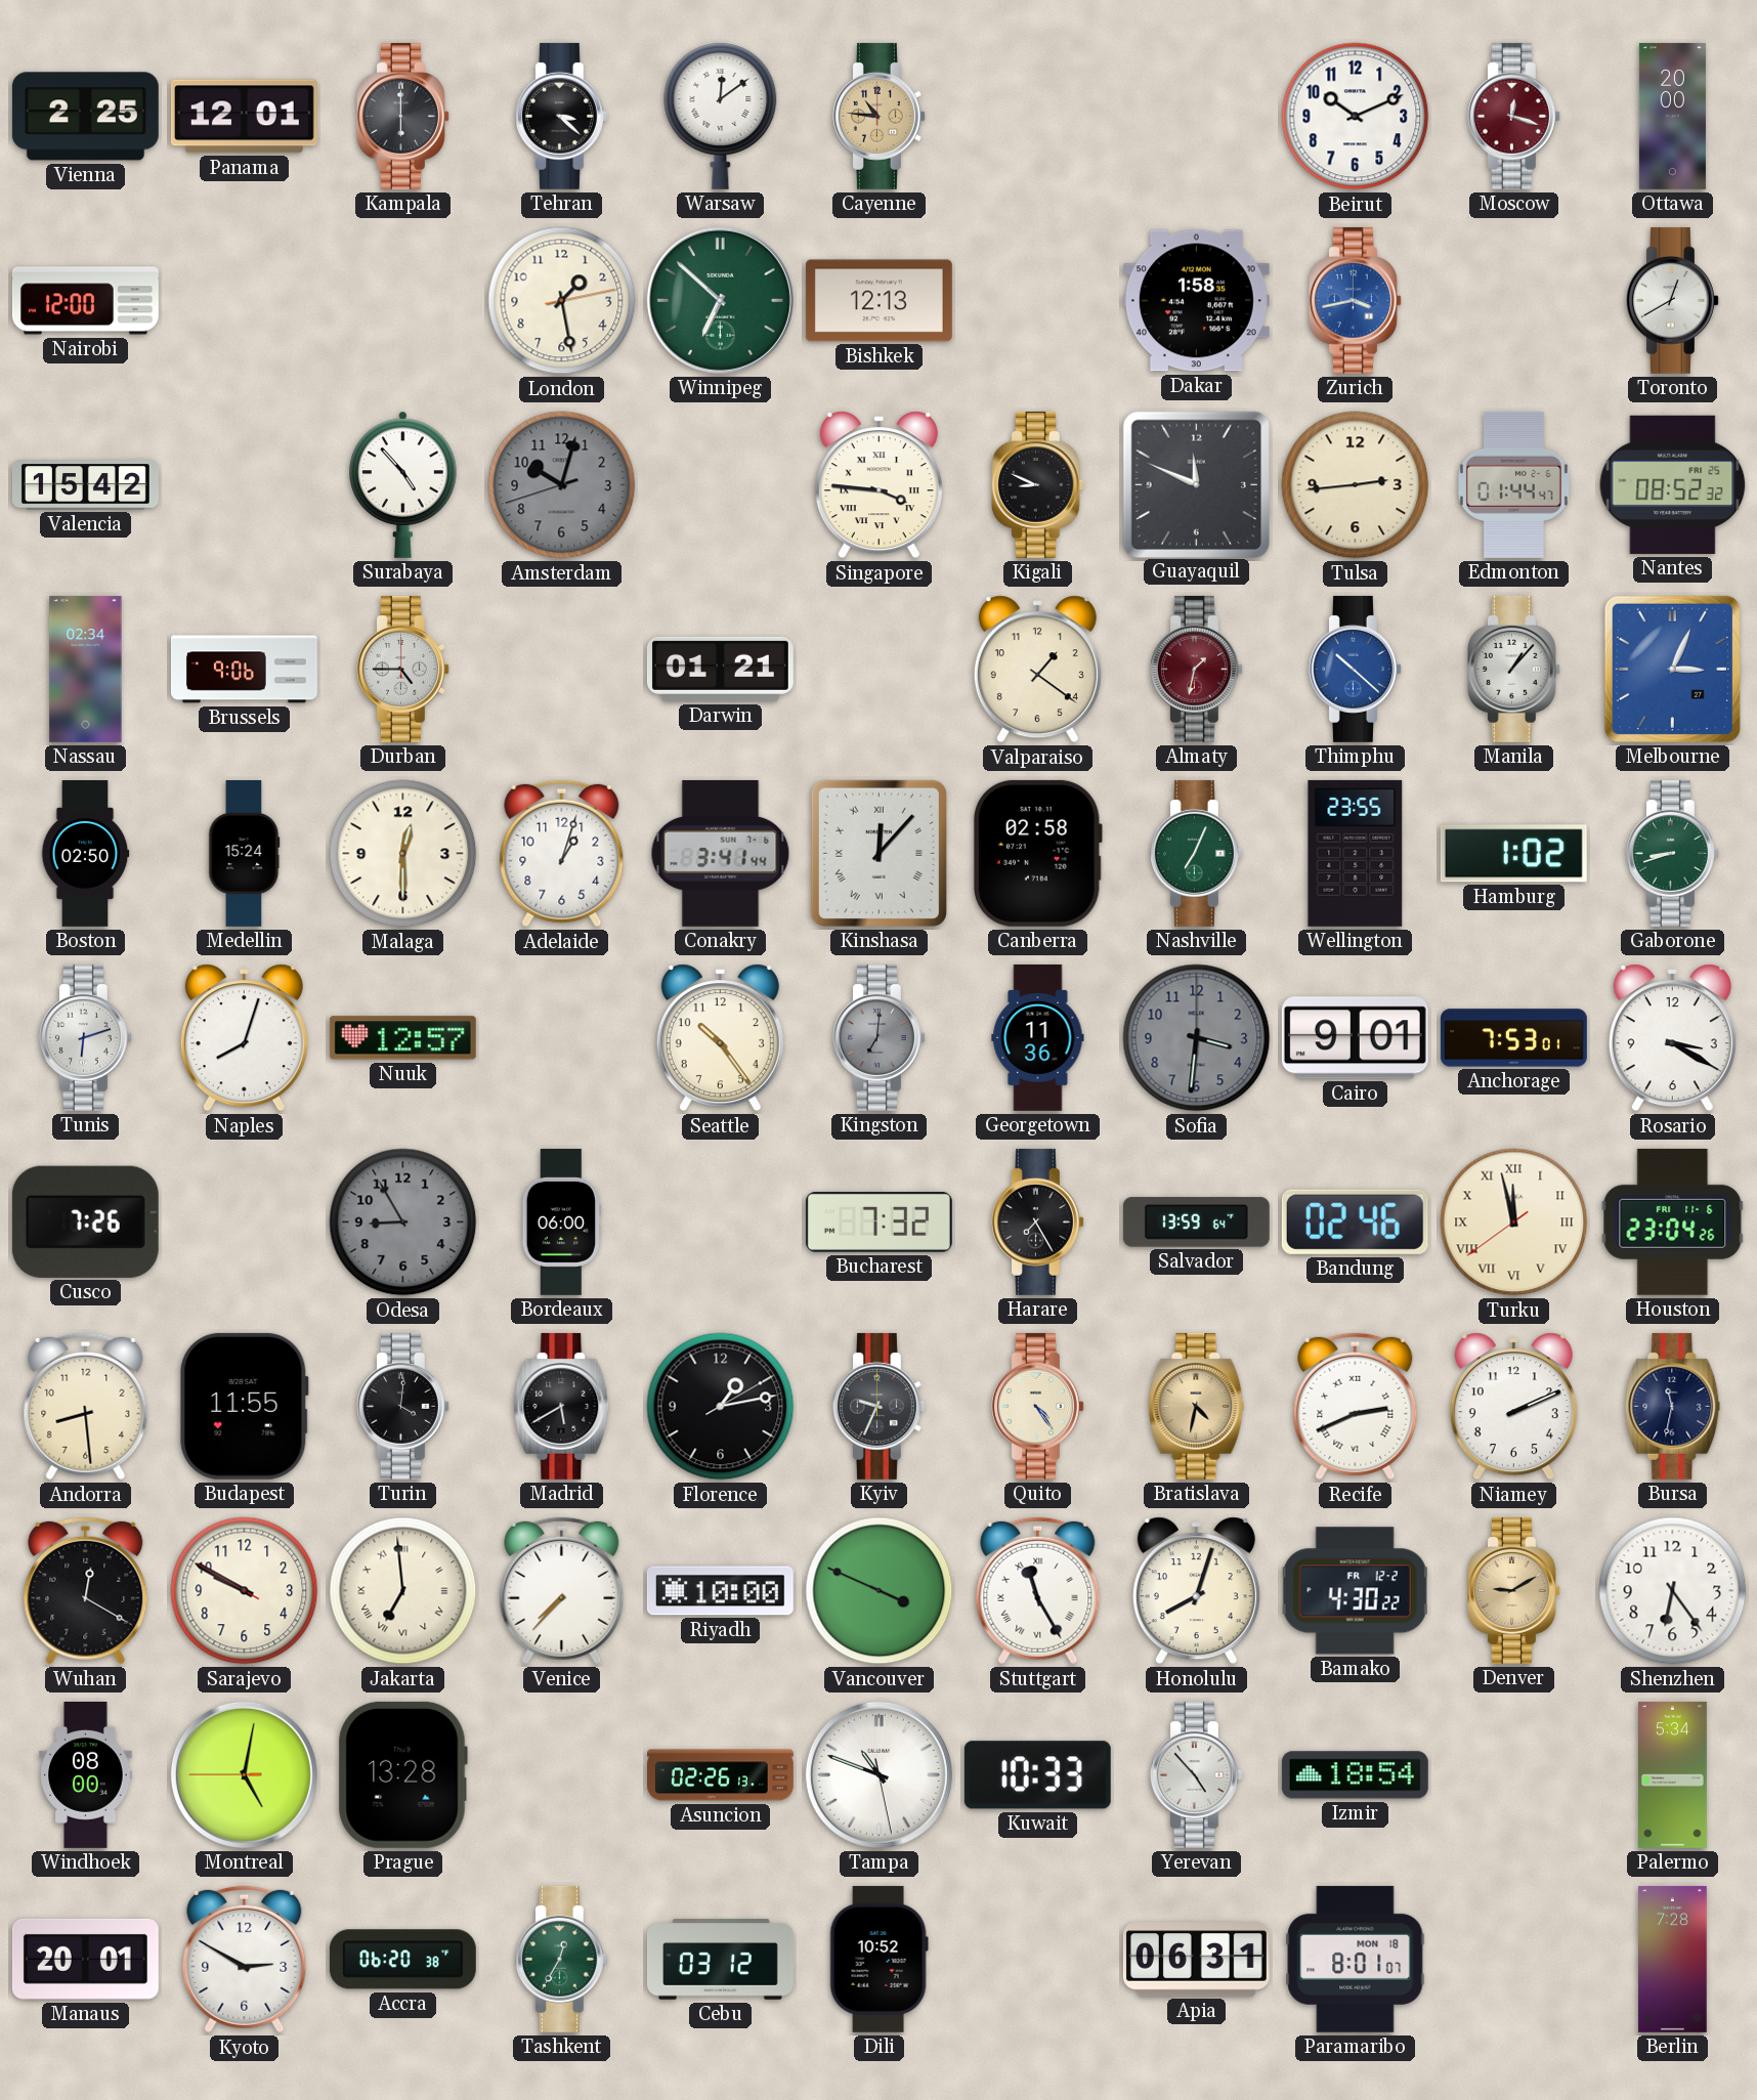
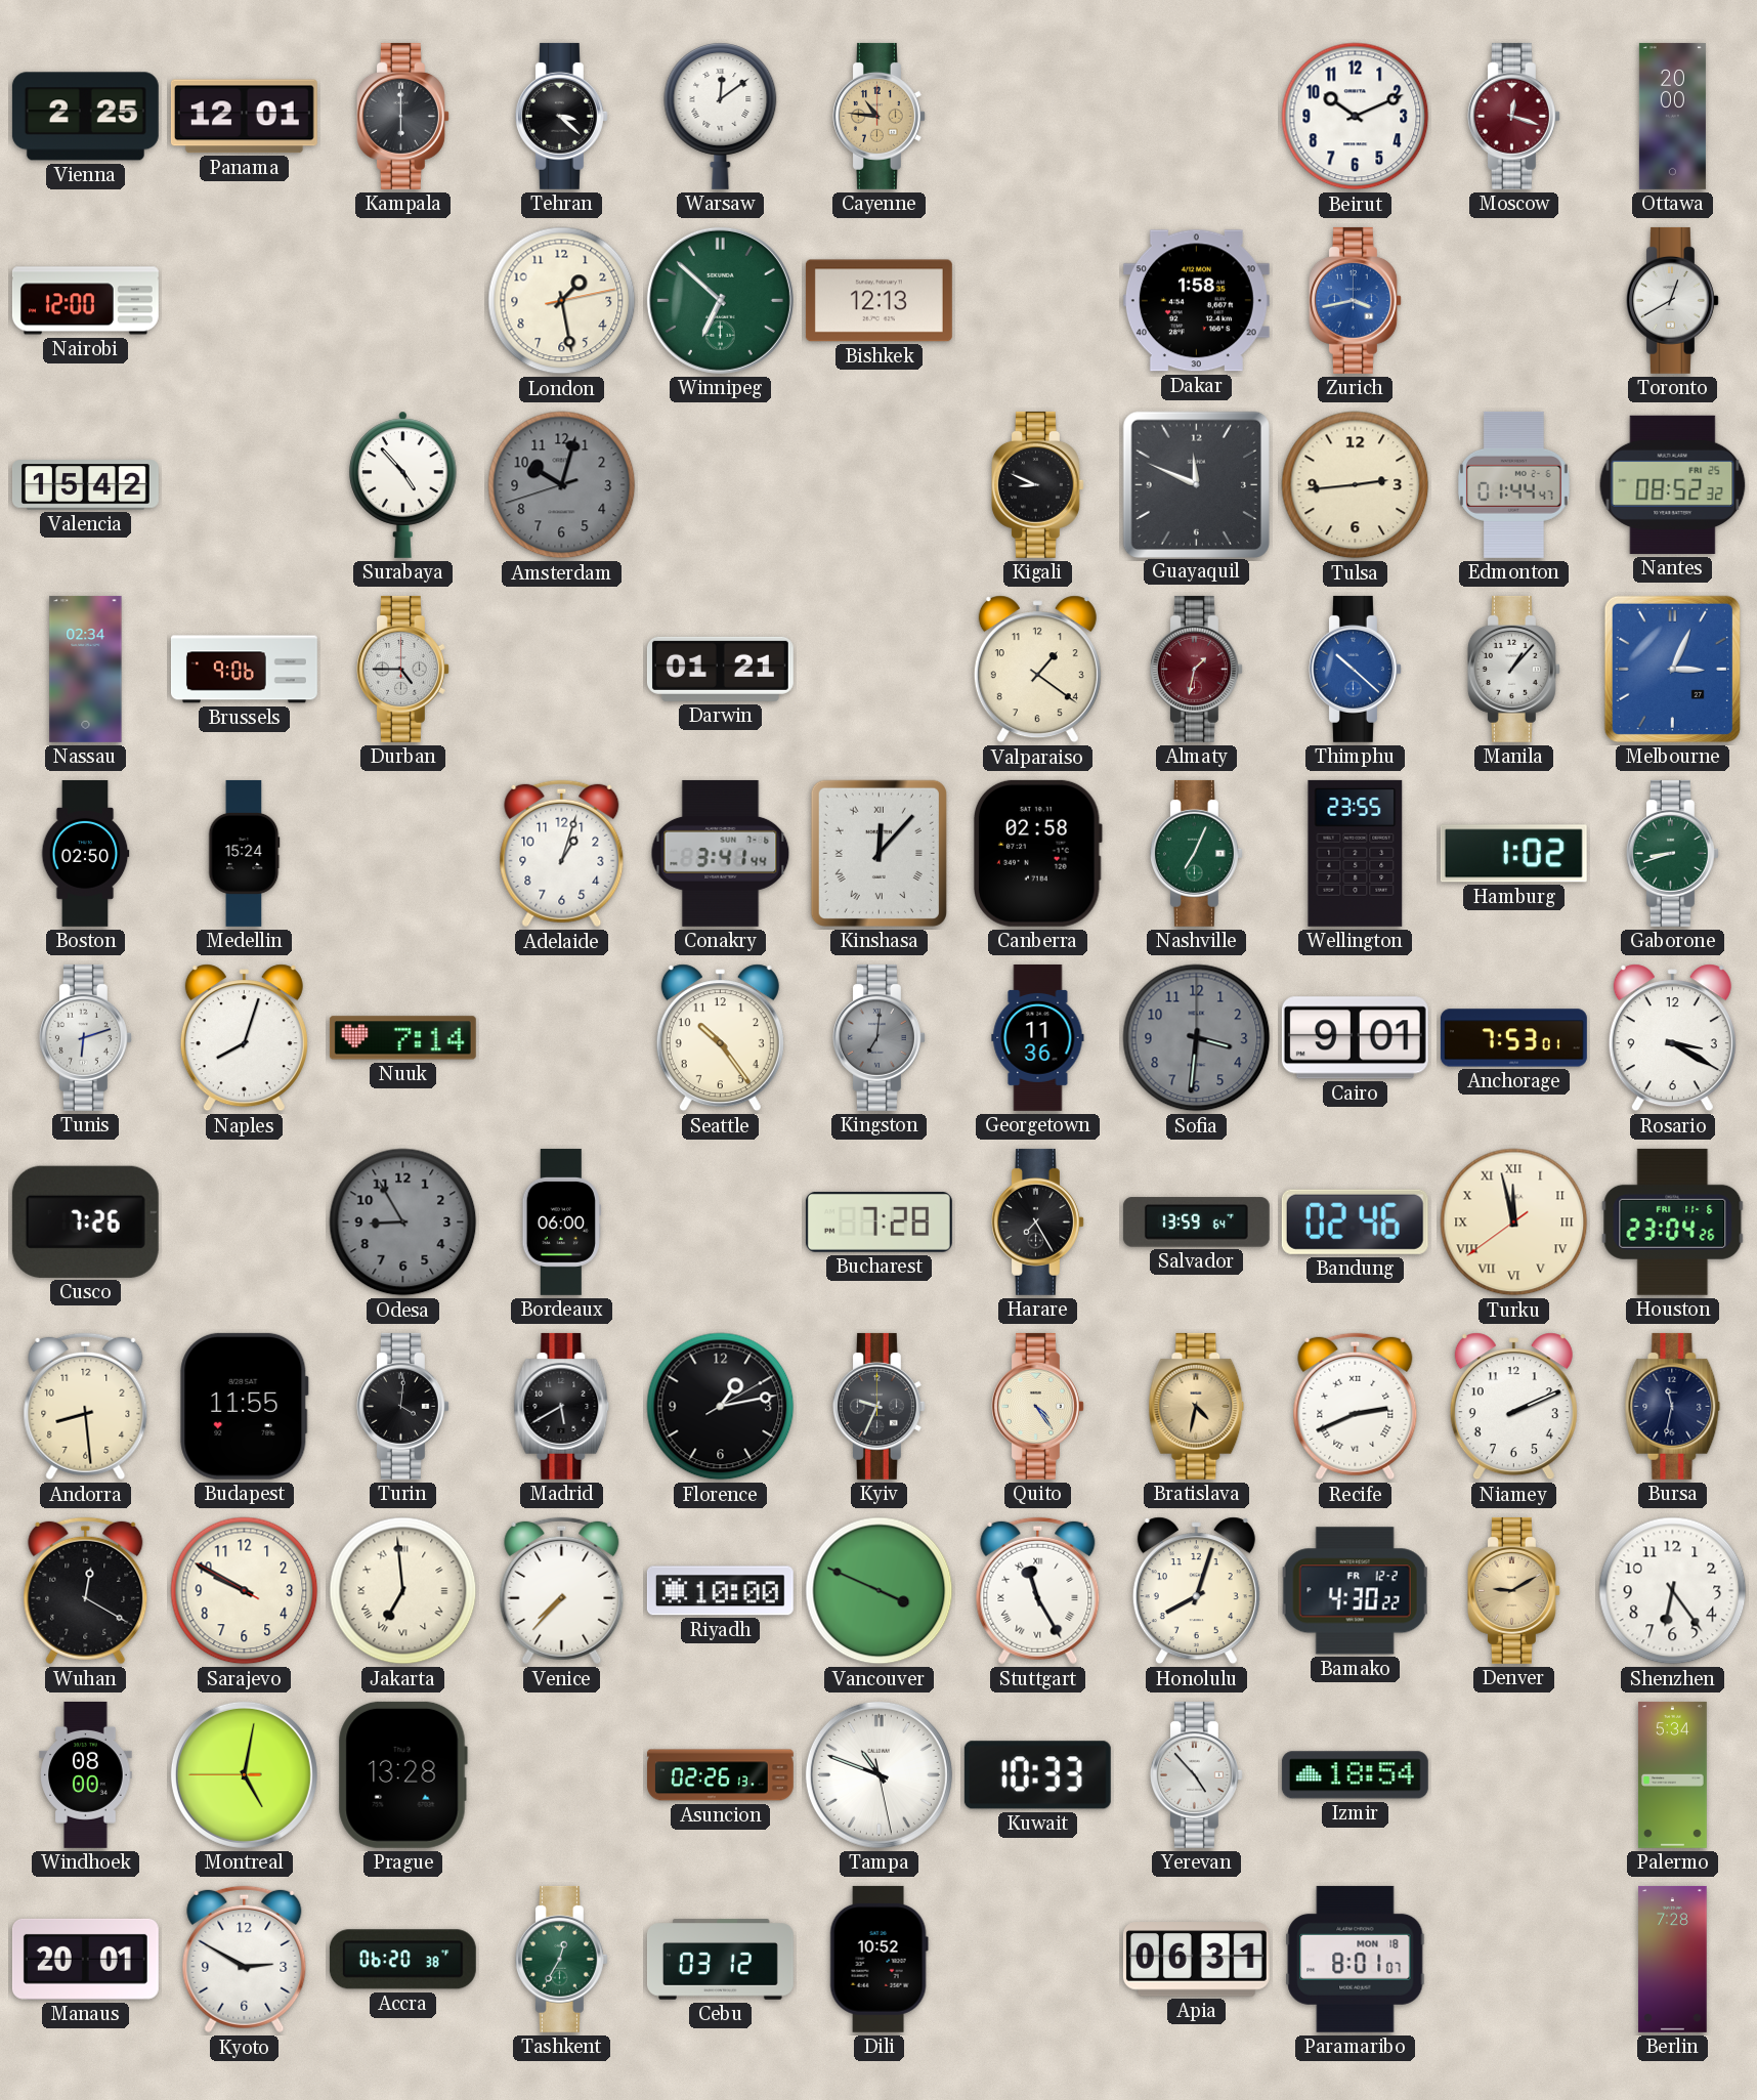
Singapore: 3:46 -> none (878, 485)
Malaga: 12:30 -> none (403, 854)
Nuuk: 12:57 -> 7:14 (402, 1038)
Bucharest: 7:32 -> 7:28 (878, 1223)
